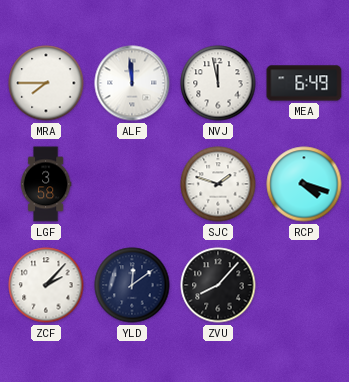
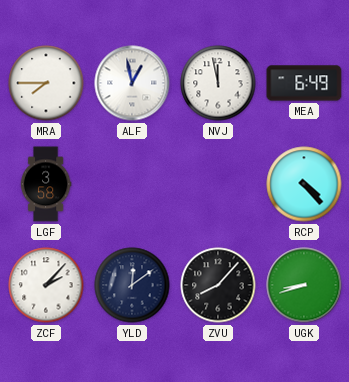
ALF: 11:59 -> 12:58 (132, 83)
SJC: 1:48 -> none (218, 184)
RCP: 4:18 -> 4:23 (304, 184)
UGK: none -> 8:42 (304, 285)
